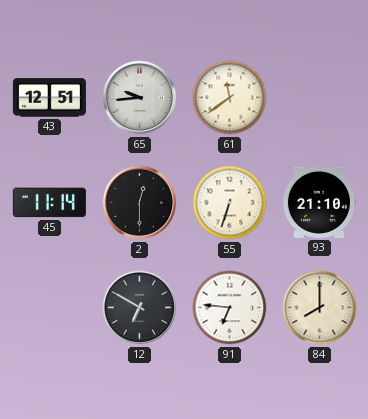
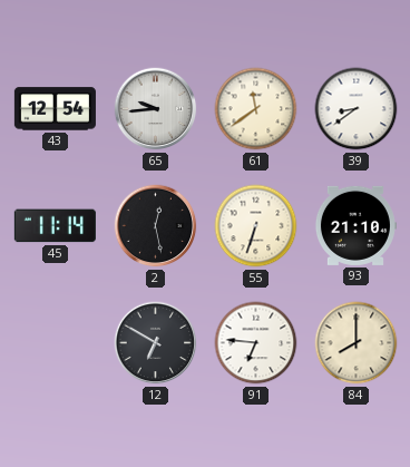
43: 12:51 -> 12:54 (55, 109)
39: none -> 8:39 (357, 109)
2: 12:30 -> 12:28 (156, 226)
